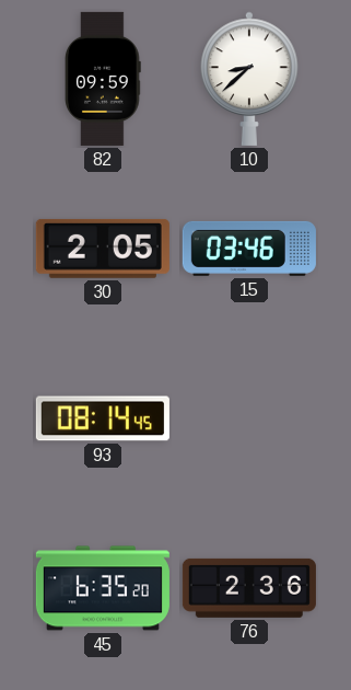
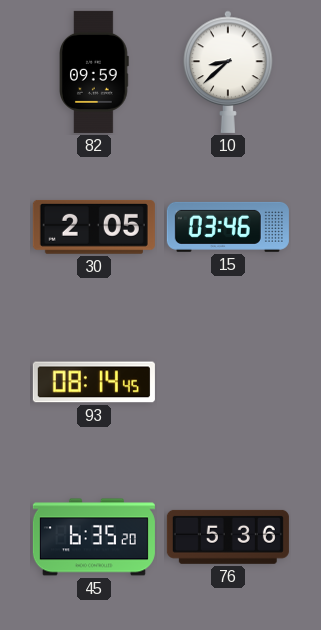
76: 2:36 -> 5:36 (228, 537)
